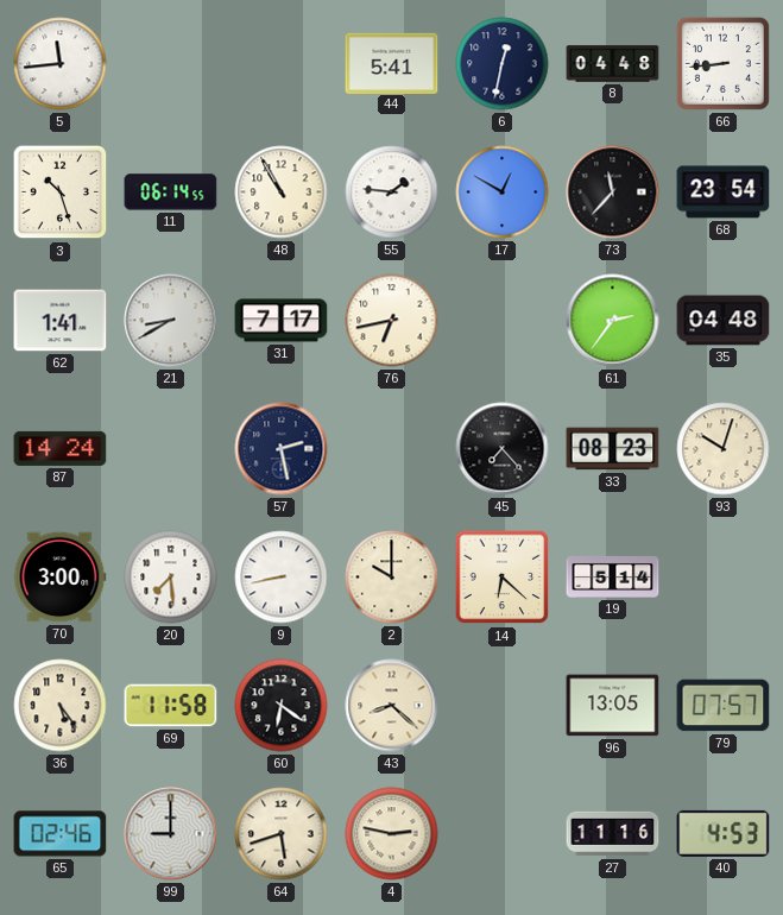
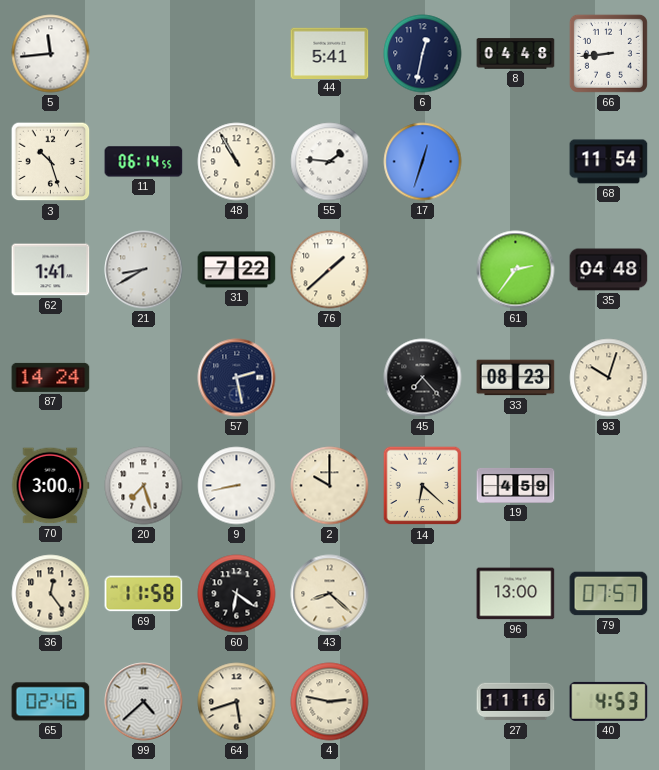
17: 12:50 -> 12:33 (423, 162)
73: 11:37 -> none (613, 193)
68: 23:54 -> 11:54 (609, 162)
31: 7:17 -> 7:22 (237, 270)
76: 6:43 -> 1:38 (330, 270)
20: 7:29 -> 7:27 (144, 486)
19: 5:14 -> 4:59 (516, 485)
36: 5:24 -> 12:24 (51, 594)
96: 13:05 -> 13:00 (516, 594)
99: 9:00 -> 4:38 (144, 702)
